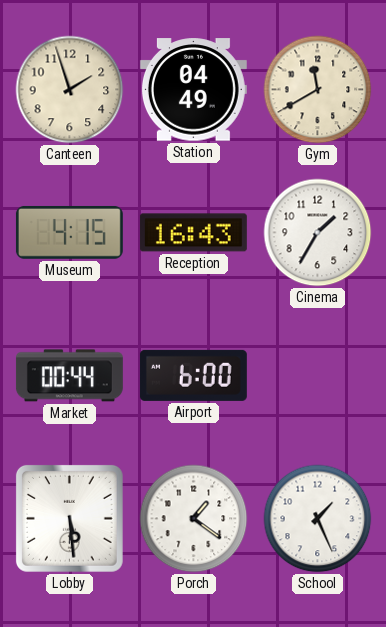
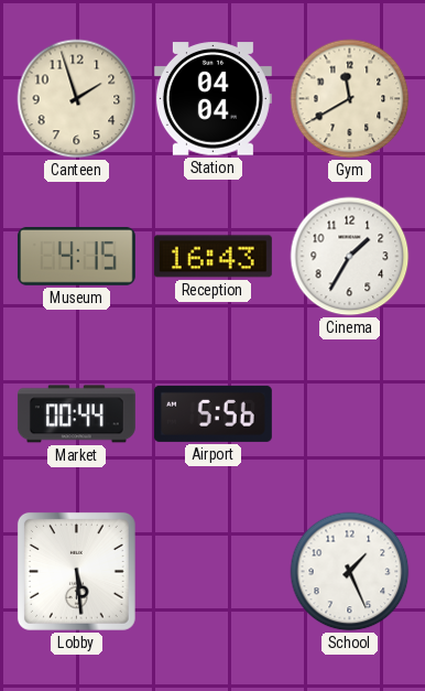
Station: 04:49 -> 04:04 (212, 99)
Airport: 6:00 -> 5:56 (212, 413)
Porch: 1:21 -> none (194, 519)
